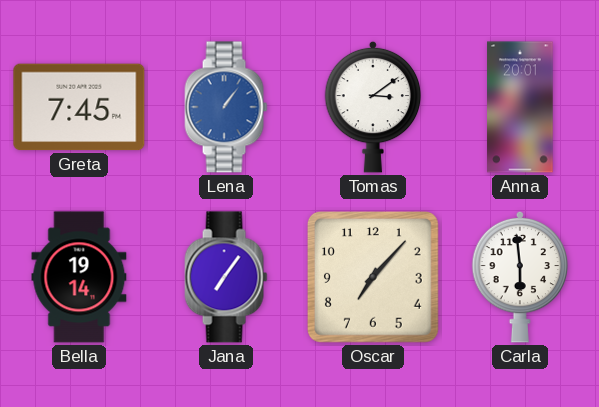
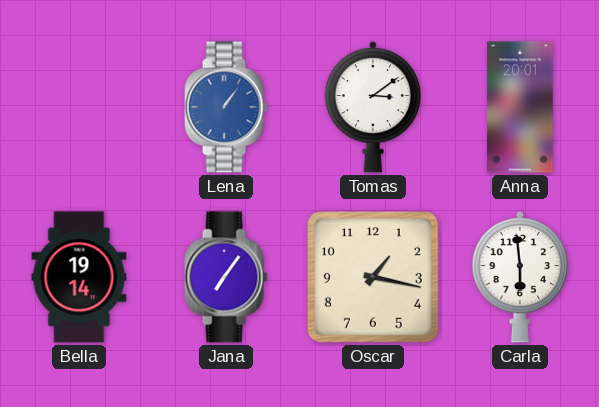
Greta: 7:45 -> none (79, 107)
Oscar: 7:07 -> 1:17 (373, 277)
